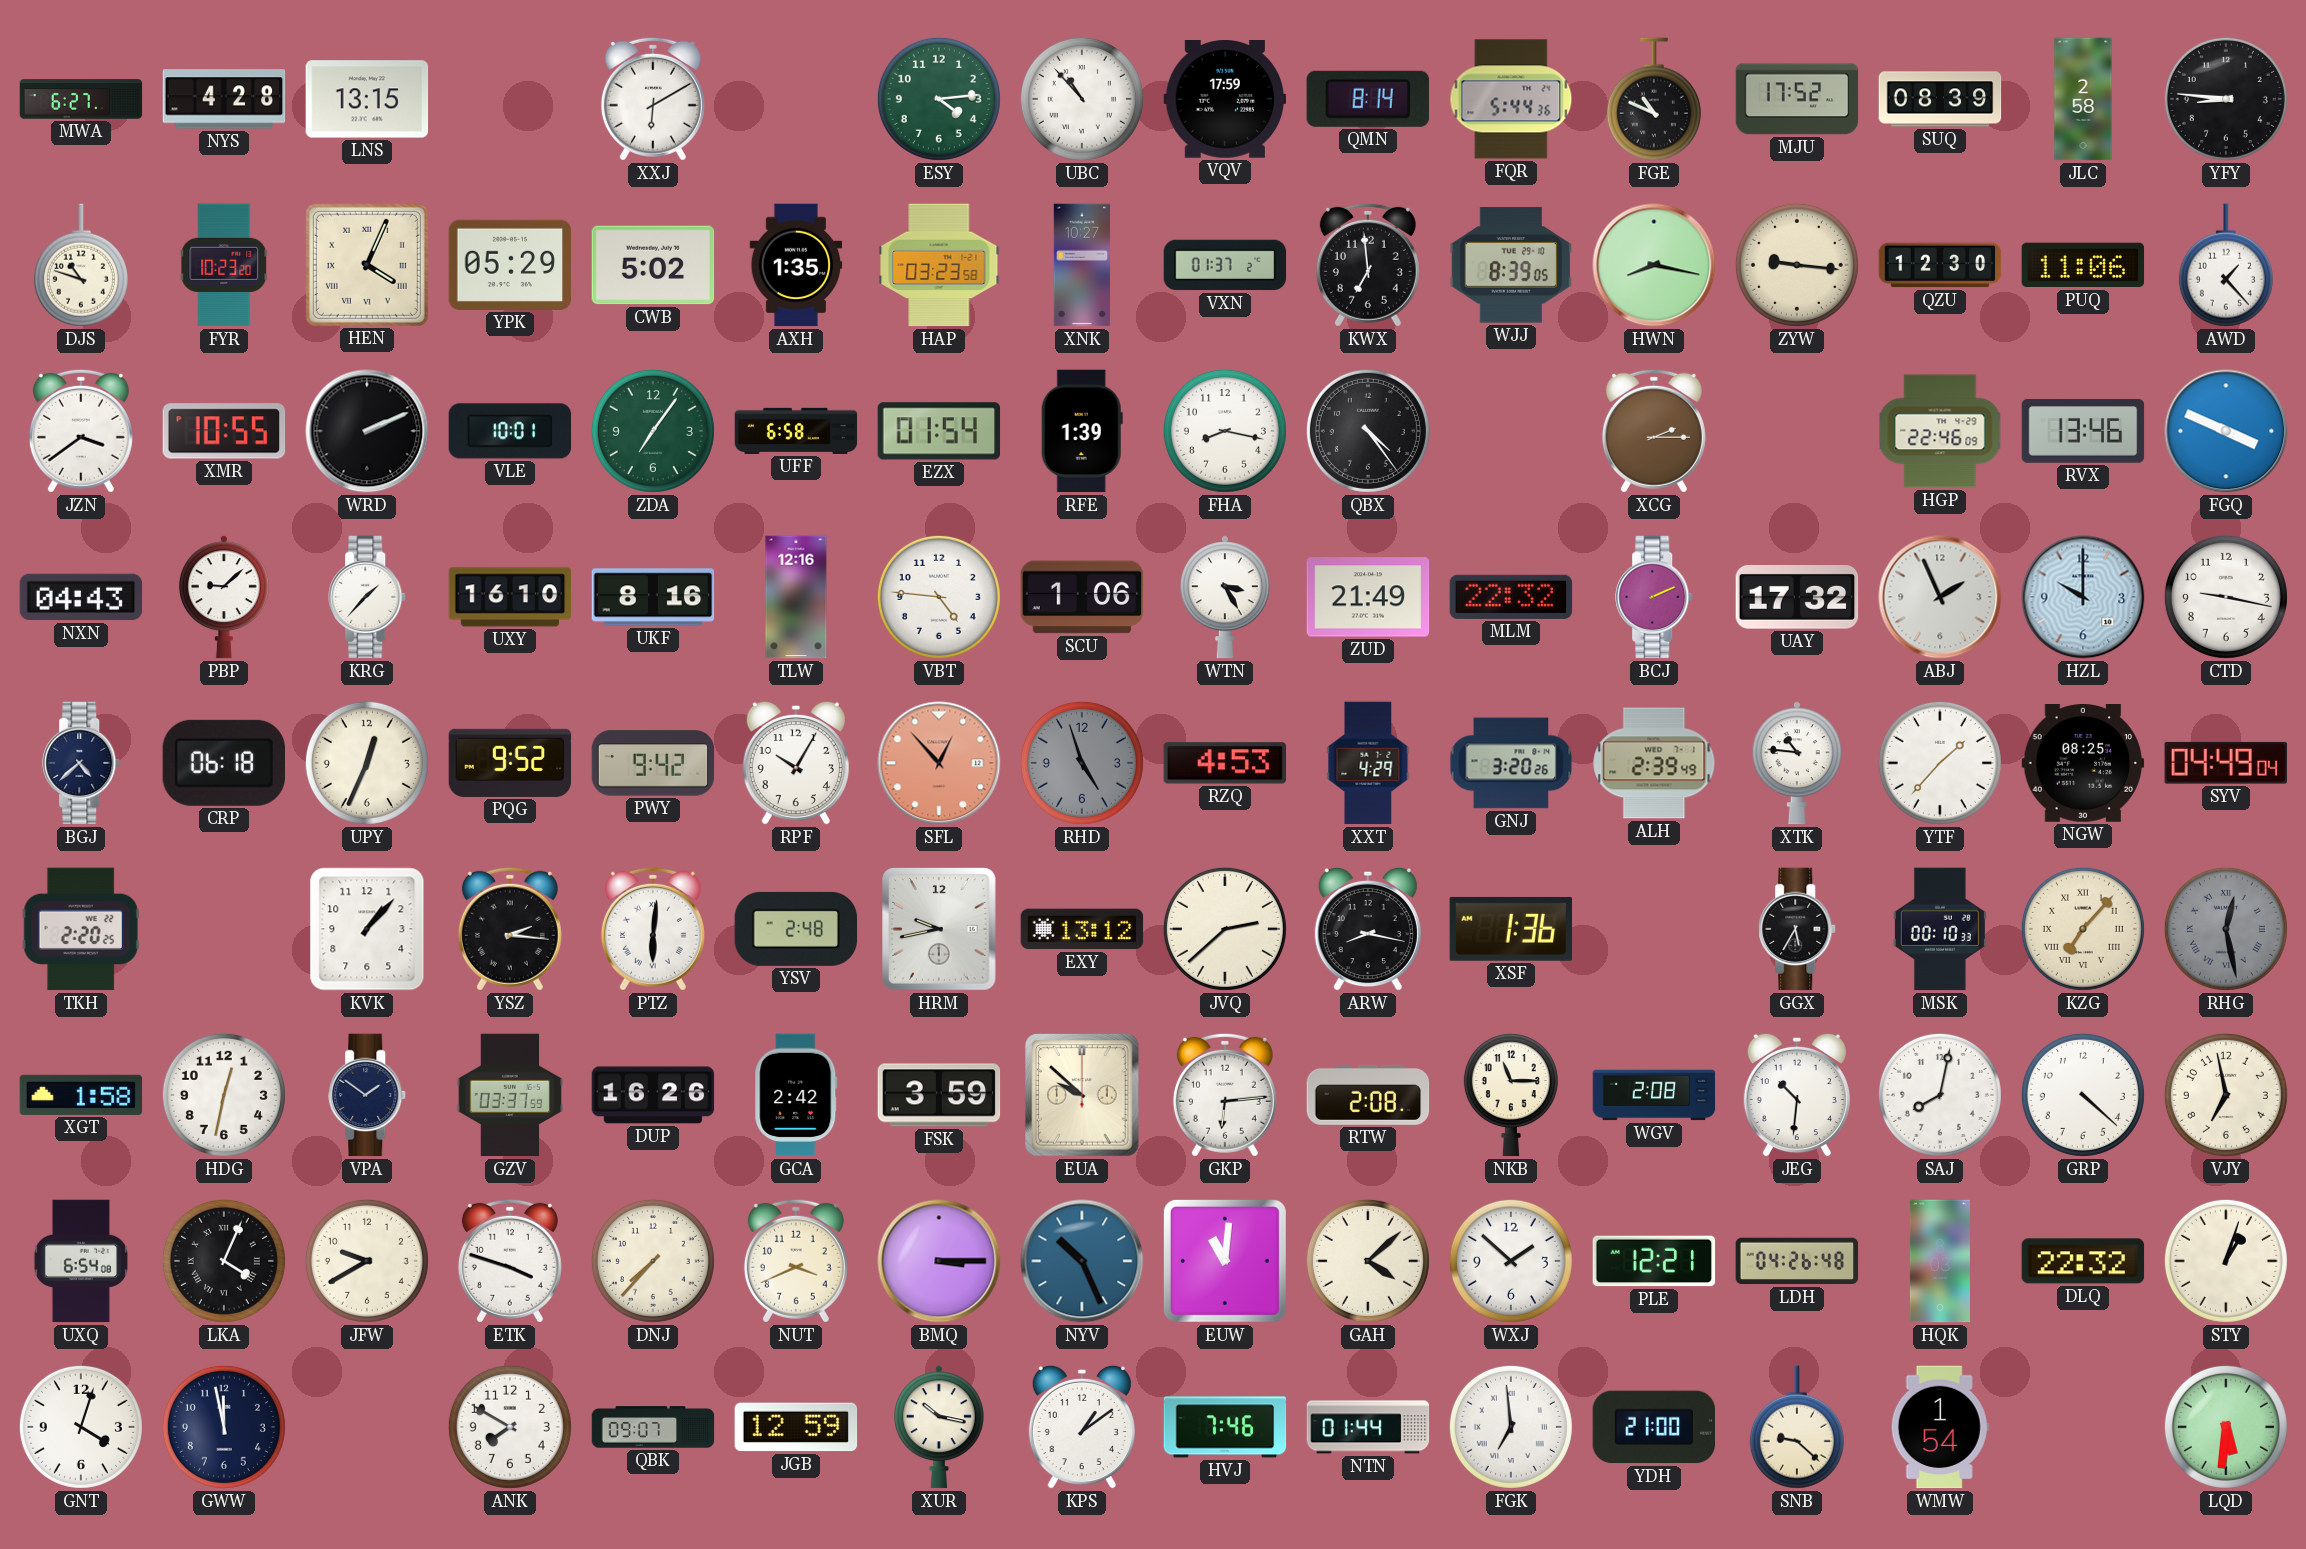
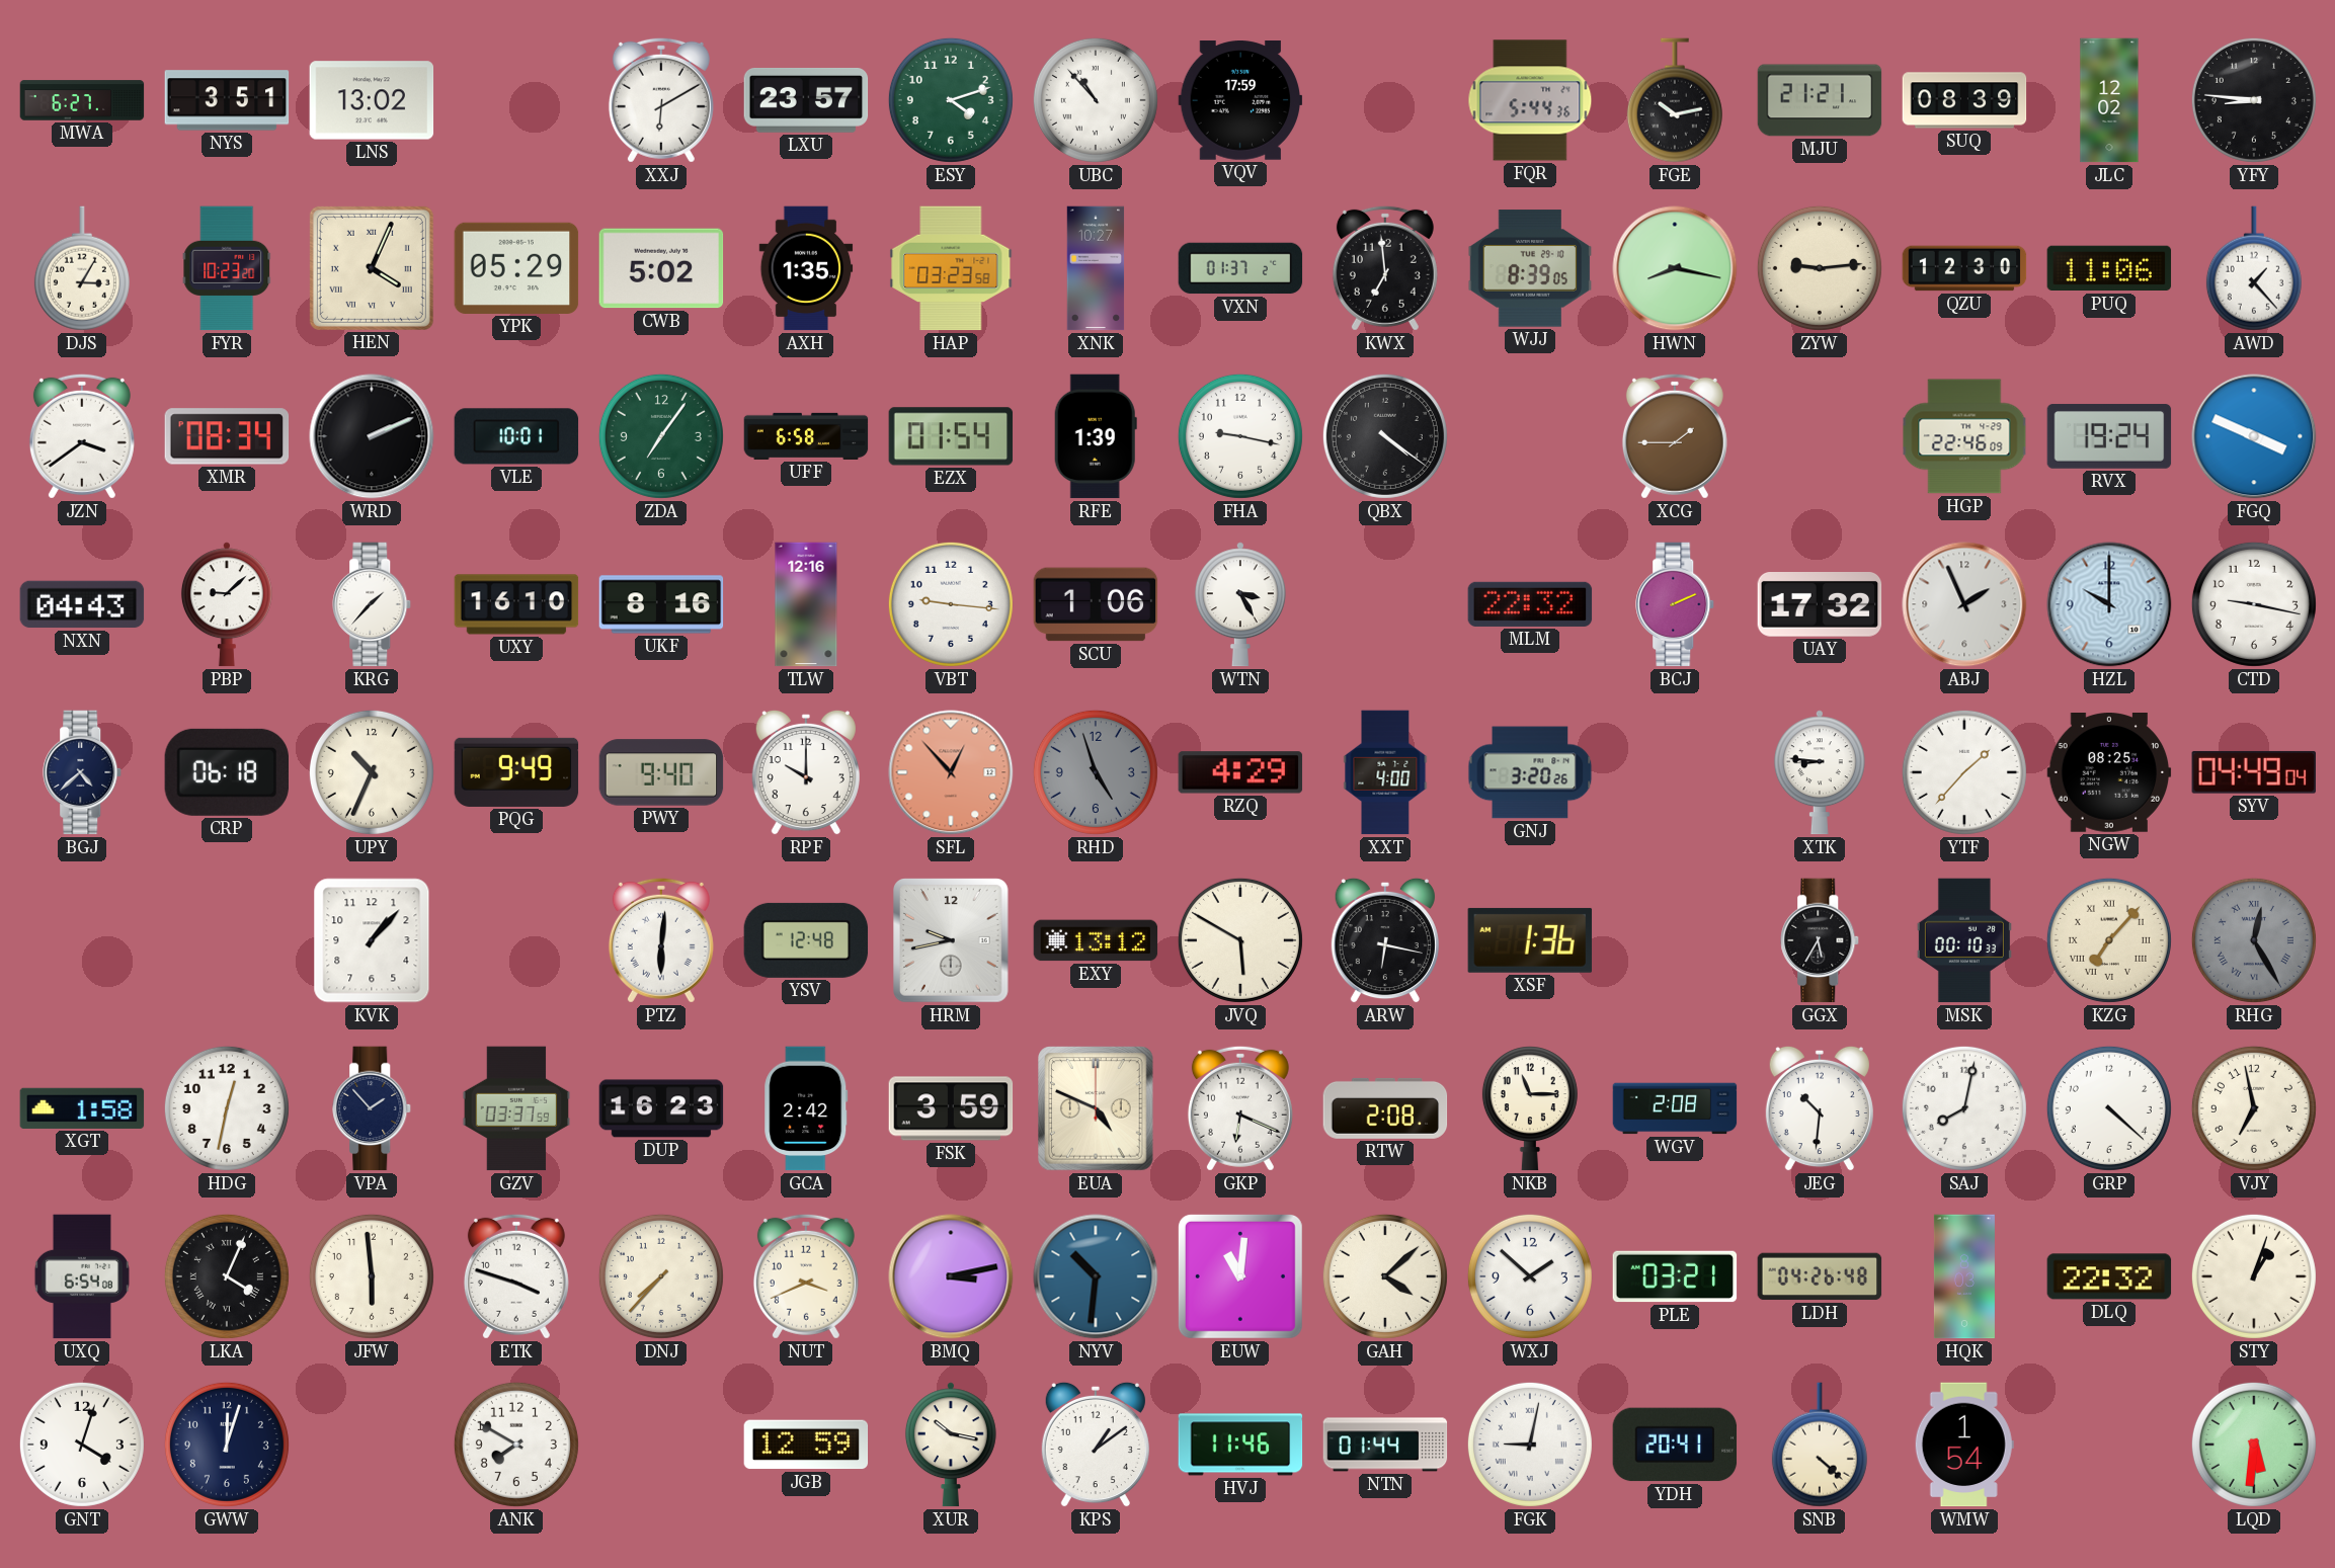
NYS: 4:28 -> 3:51 (227, 100)
LNS: 13:15 -> 13:02 (372, 100)
LXU: none -> 23:57 (806, 101)
ESY: 4:14 -> 4:12 (951, 100)
QMN: 8:14 -> none (1368, 99)
FGE: 10:49 -> 10:13 (1675, 100)
MJU: 17:52 -> 21:21 (1820, 100)
JLC: 2:58 -> 12:02 (2109, 100)
DJS: 10:48 -> 3:05 (82, 268)
ZYW: 9:16 -> 9:14 (1820, 268)
XMR: 10:55 -> 08:34 (227, 436)
FHA: 8:17 -> 9:17 (1240, 436)
QBX: 4:24 -> 4:21 (1385, 436)
XCG: 2:15 -> 1:45 (1675, 436)
RVX: 13:46 -> 19:24 (2109, 436)
VBT: 4:46 -> 9:16 (951, 604)
ZUD: 21:49 -> none (1368, 597)
UPY: 12:34 -> 10:34 (372, 772)
PQG: 9:52 -> 9:49 (516, 772)
PWY: 9:42 -> 9:40 (661, 772)
RPF: 10:05 -> 10:00 (806, 772)
RZQ: 4:53 -> 4:29 (1240, 772)
XXT: 4:29 -> 4:00 (1385, 772)
ALH: 2:39 -> none (1654, 763)
XTK: 10:46 -> 8:46 (1820, 772)
TKH: 2:20 -> none (81, 929)
YSZ: 2:16 -> none (510, 929)
YSV: 2:48 -> 12:48 (806, 940)
JVQ: 2:38 -> 5:50 (1240, 940)
ARW: 8:17 -> 6:17 (1385, 940)
RHG: 12:28 -> 12:25 (2254, 940)
VPA: 1:51 -> 1:53 (373, 1108)
DUP: 16:26 -> 16:23 (661, 1108)
EUA: 9:52 -> 4:49 (1097, 1108)
GKP: 6:14 -> 6:19 (1240, 1108)
JFW: 9:40 -> 5:59 (372, 1276)
BMQ: 3:15 -> 3:13 (951, 1276)
NYV: 10:26 -> 10:31 (1096, 1276)
PLE: 12:21 -> 03:21 (1675, 1276)
GWW: 11:58 -> 12:03 (227, 1445)
QBK: 09:07 -> none (653, 1427)
HVJ: 7:46 -> 11:46 (1240, 1445)
FGK: 6:59 -> 9:02 (1530, 1445)
YDH: 21:00 -> 20:41 (1675, 1445)
SNB: 9:22 -> 4:22 (1820, 1445)
